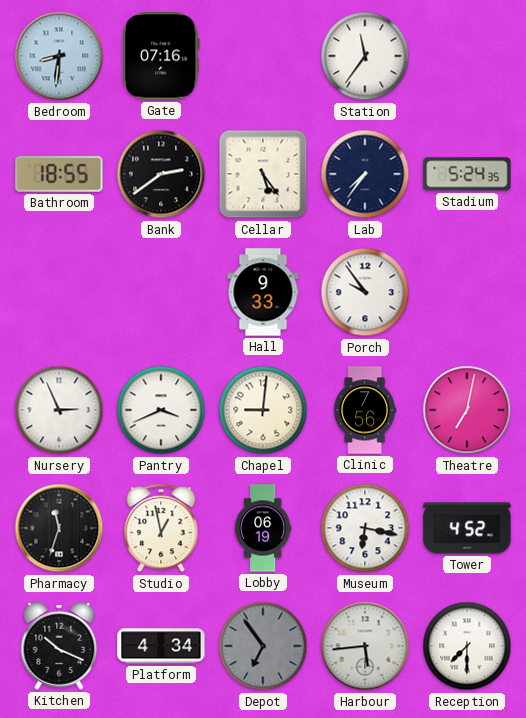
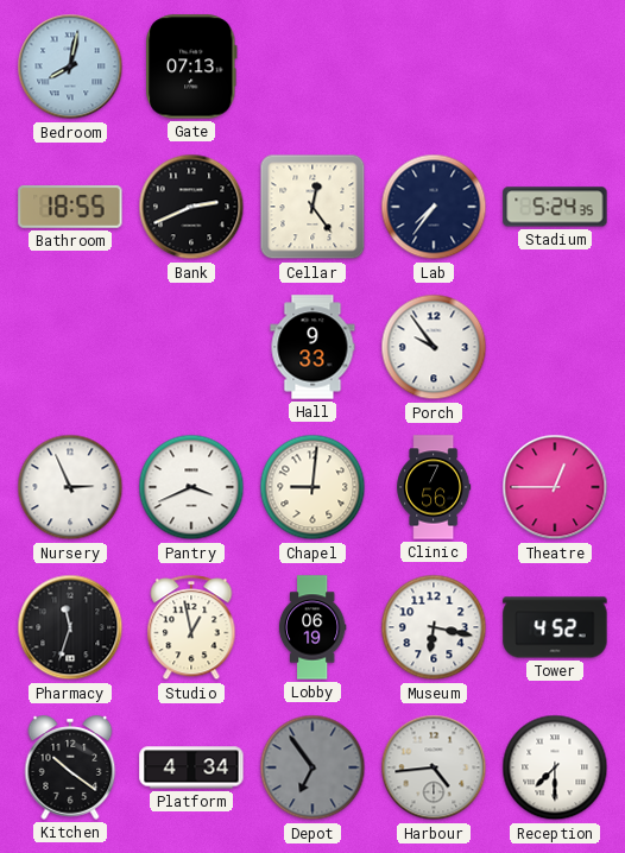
Bedroom: 8:31 -> 8:02 (70, 67)
Gate: 07:16 -> 07:13 (191, 67)
Station: 11:36 -> none (365, 56)
Bank: 2:39 -> 2:41 (191, 207)
Cellar: 5:24 -> 12:24 (312, 207)
Theatre: 7:02 -> 12:45 (555, 487)
Kitchen: 10:19 -> 10:21 (70, 767)
Harbour: 5:44 -> 4:44 (434, 767)
